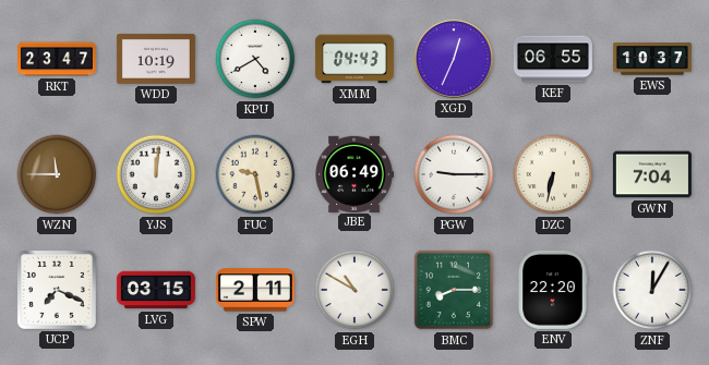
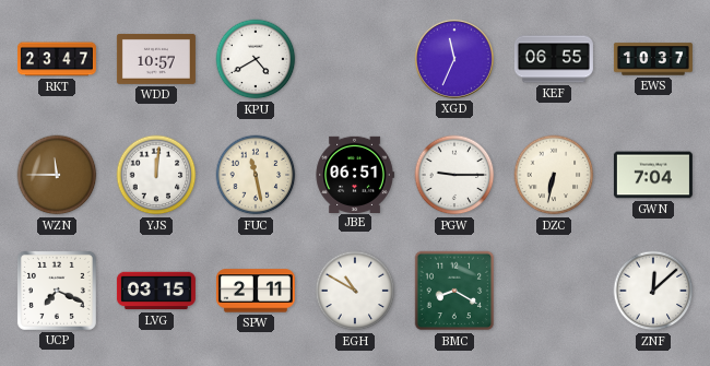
WDD: 10:19 -> 10:57 (156, 60)
XMM: 04:43 -> none (354, 59)
XGD: 12:34 -> 11:34 (454, 59)
FUC: 9:28 -> 11:28 (256, 175)
JBE: 06:49 -> 06:51 (355, 174)
BMC: 8:15 -> 8:20 (454, 291)
ENV: 22:20 -> none (553, 290)
ZNF: 12:05 -> 12:08 (653, 291)
